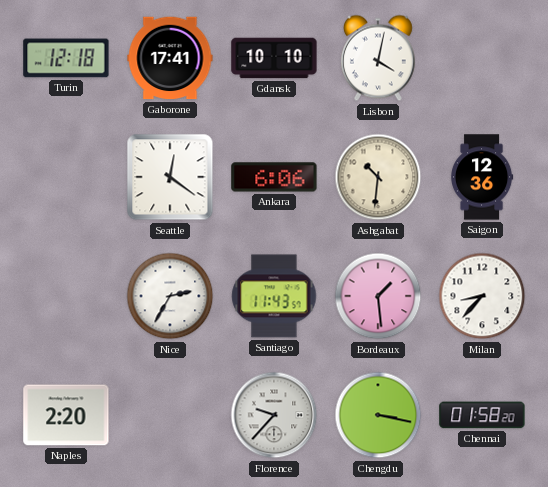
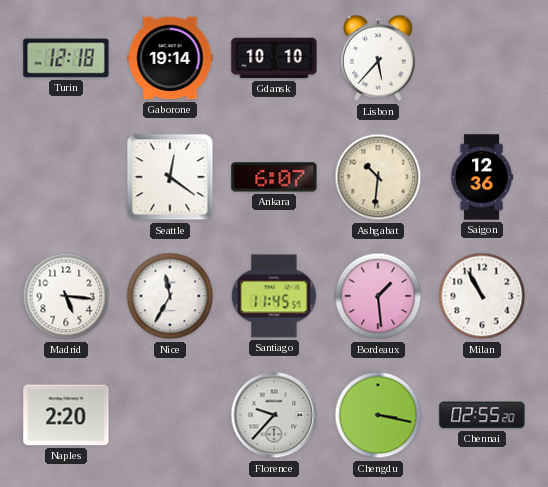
Gaborone: 17:41 -> 19:14 (170, 58)
Lisbon: 4:02 -> 5:37 (378, 58)
Ankara: 6:06 -> 6:07 (274, 177)
Madrid: none -> 5:16 (66, 296)
Nice: 2:35 -> 11:35 (170, 296)
Santiago: 11:43 -> 11:45 (274, 296)
Milan: 8:37 -> 10:55 (482, 296)
Chennai: 01:58 -> 02:55 (482, 415)
